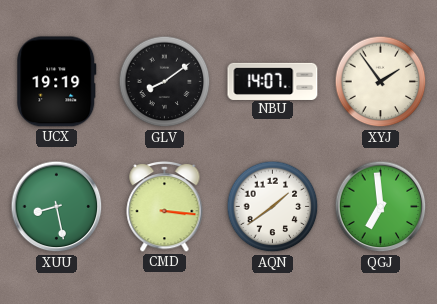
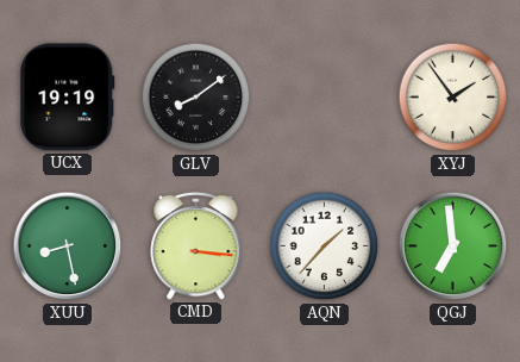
NBU: 14:07 -> none (273, 81)
AQN: 1:39 -> 1:37 (325, 246)
